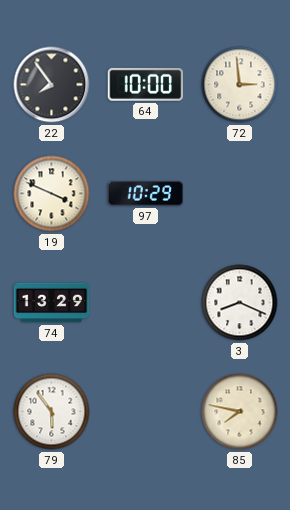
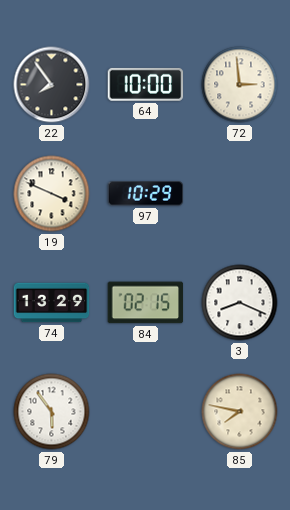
84: none -> 02:15 (146, 303)
